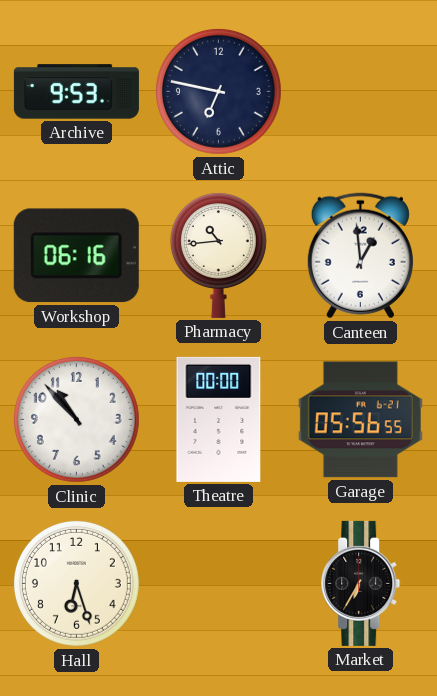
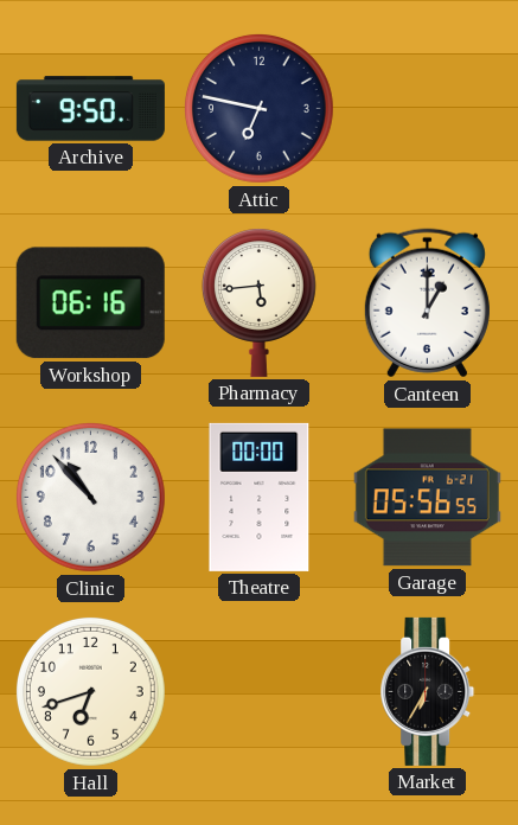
Archive: 9:53 -> 9:50 (90, 109)
Pharmacy: 10:44 -> 5:44 (258, 302)
Canteen: 12:59 -> 1:00 (427, 303)
Hall: 6:27 -> 6:42 (90, 691)
